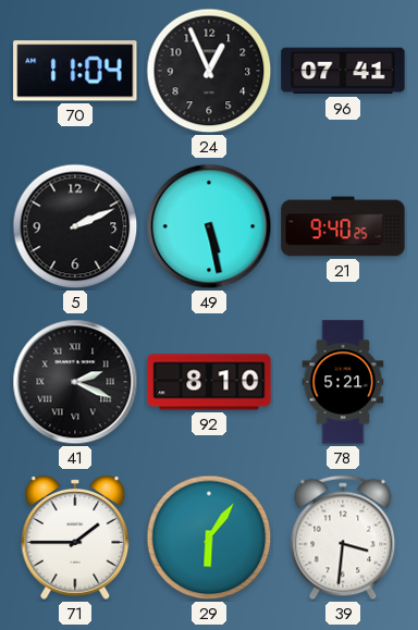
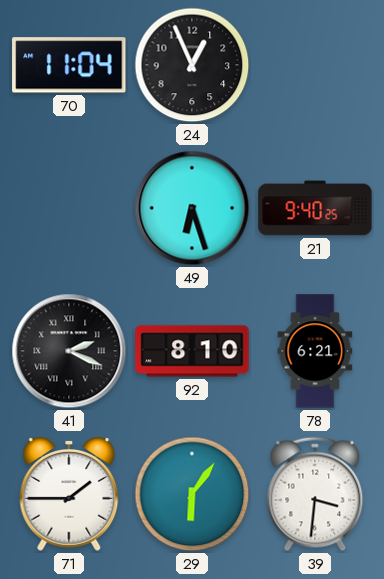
96: 07:41 -> none (343, 71)
5: 2:11 -> none (75, 226)
49: 5:28 -> 6:27 (192, 208)
78: 5:21 -> 6:21 (315, 351)
